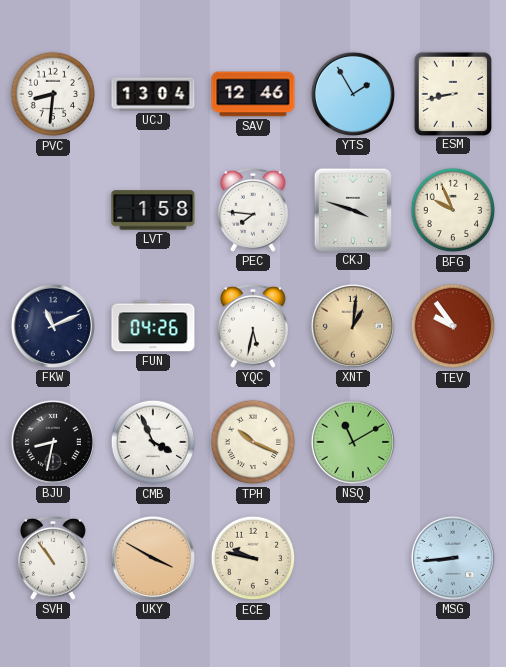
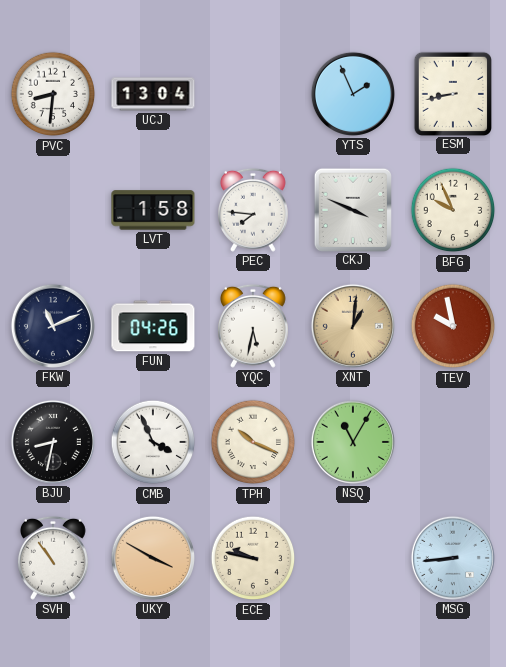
SAV: 12:46 -> none (253, 94)
YTS: 1:55 -> 1:56 (353, 94)
CKJ: 3:48 -> 3:49 (352, 209)
TEV: 9:54 -> 9:58 (453, 326)
NSQ: 11:10 -> 11:05 (353, 442)
